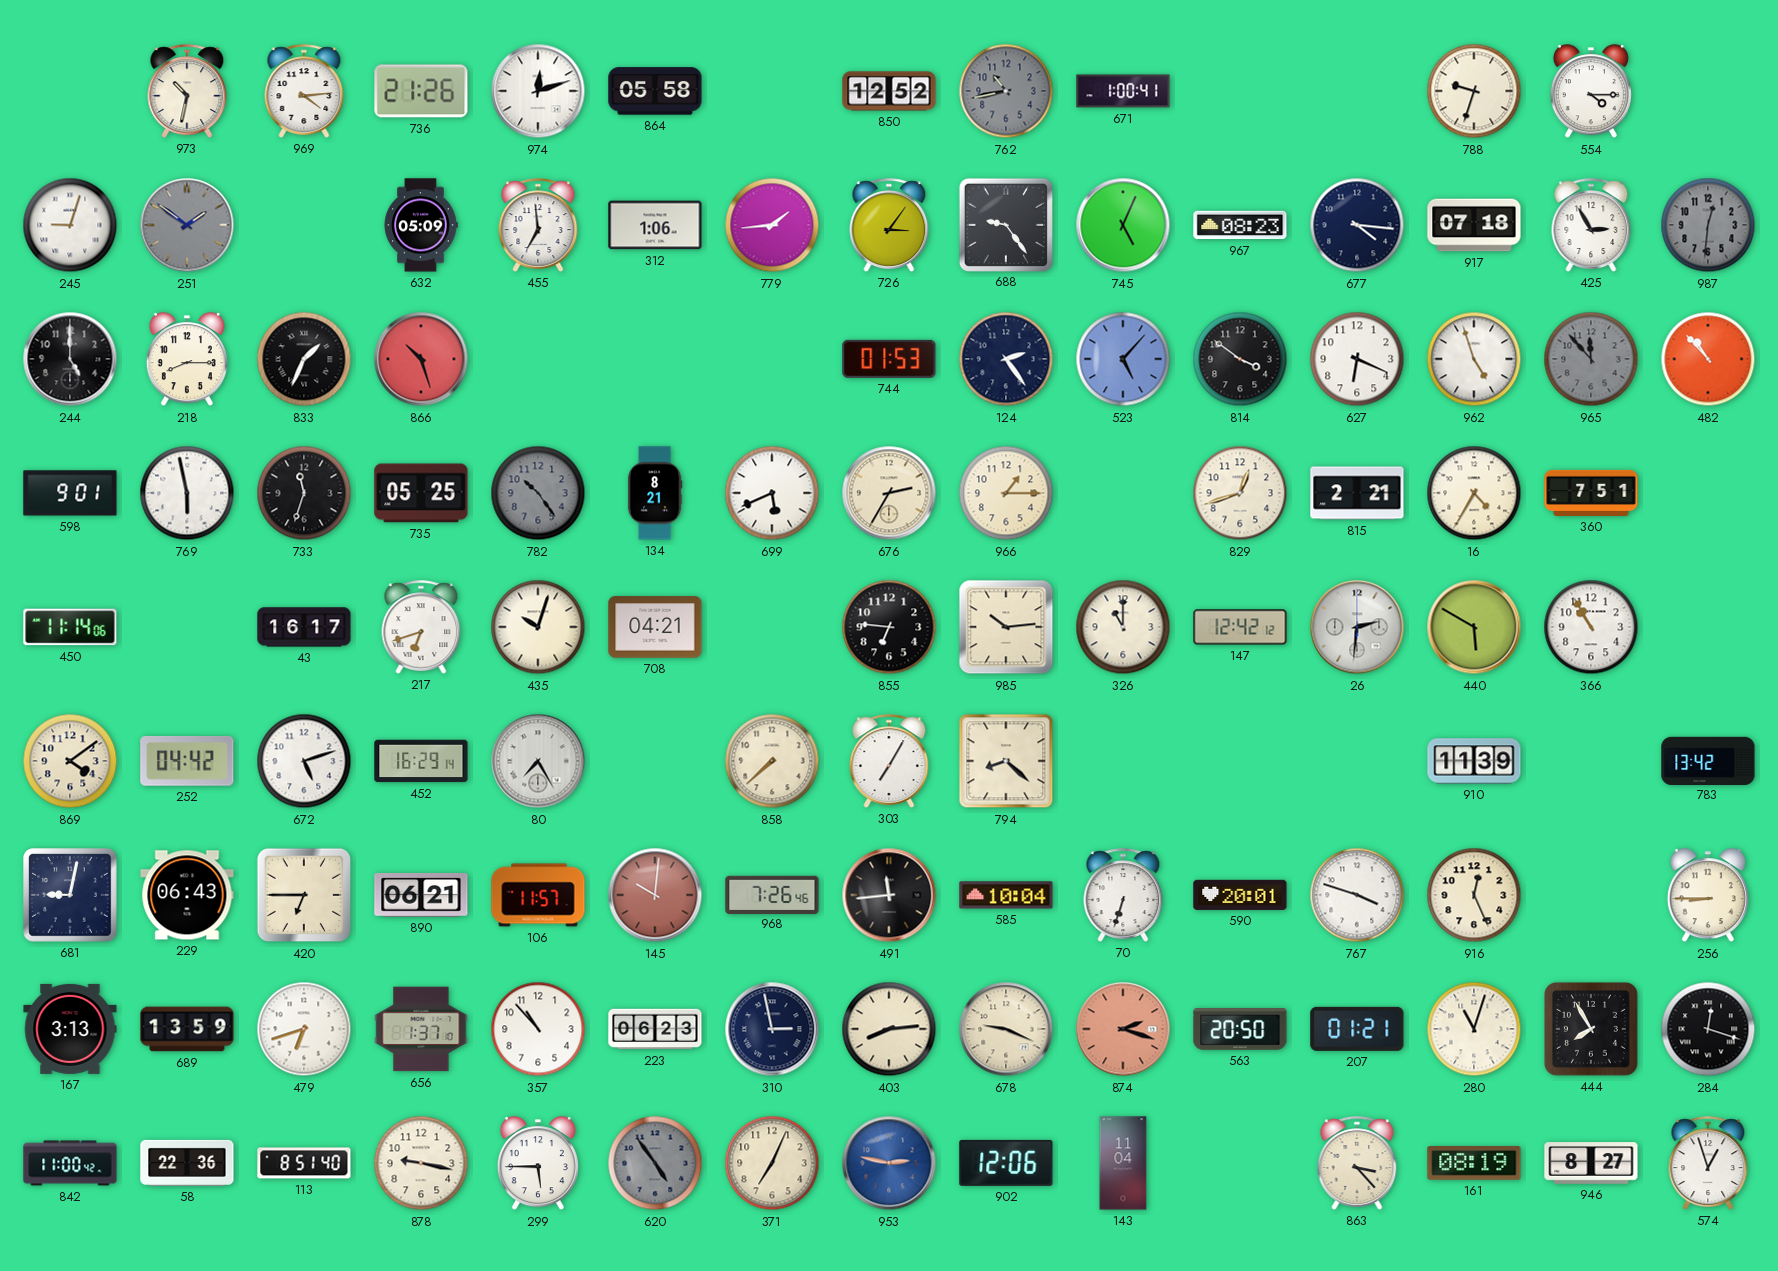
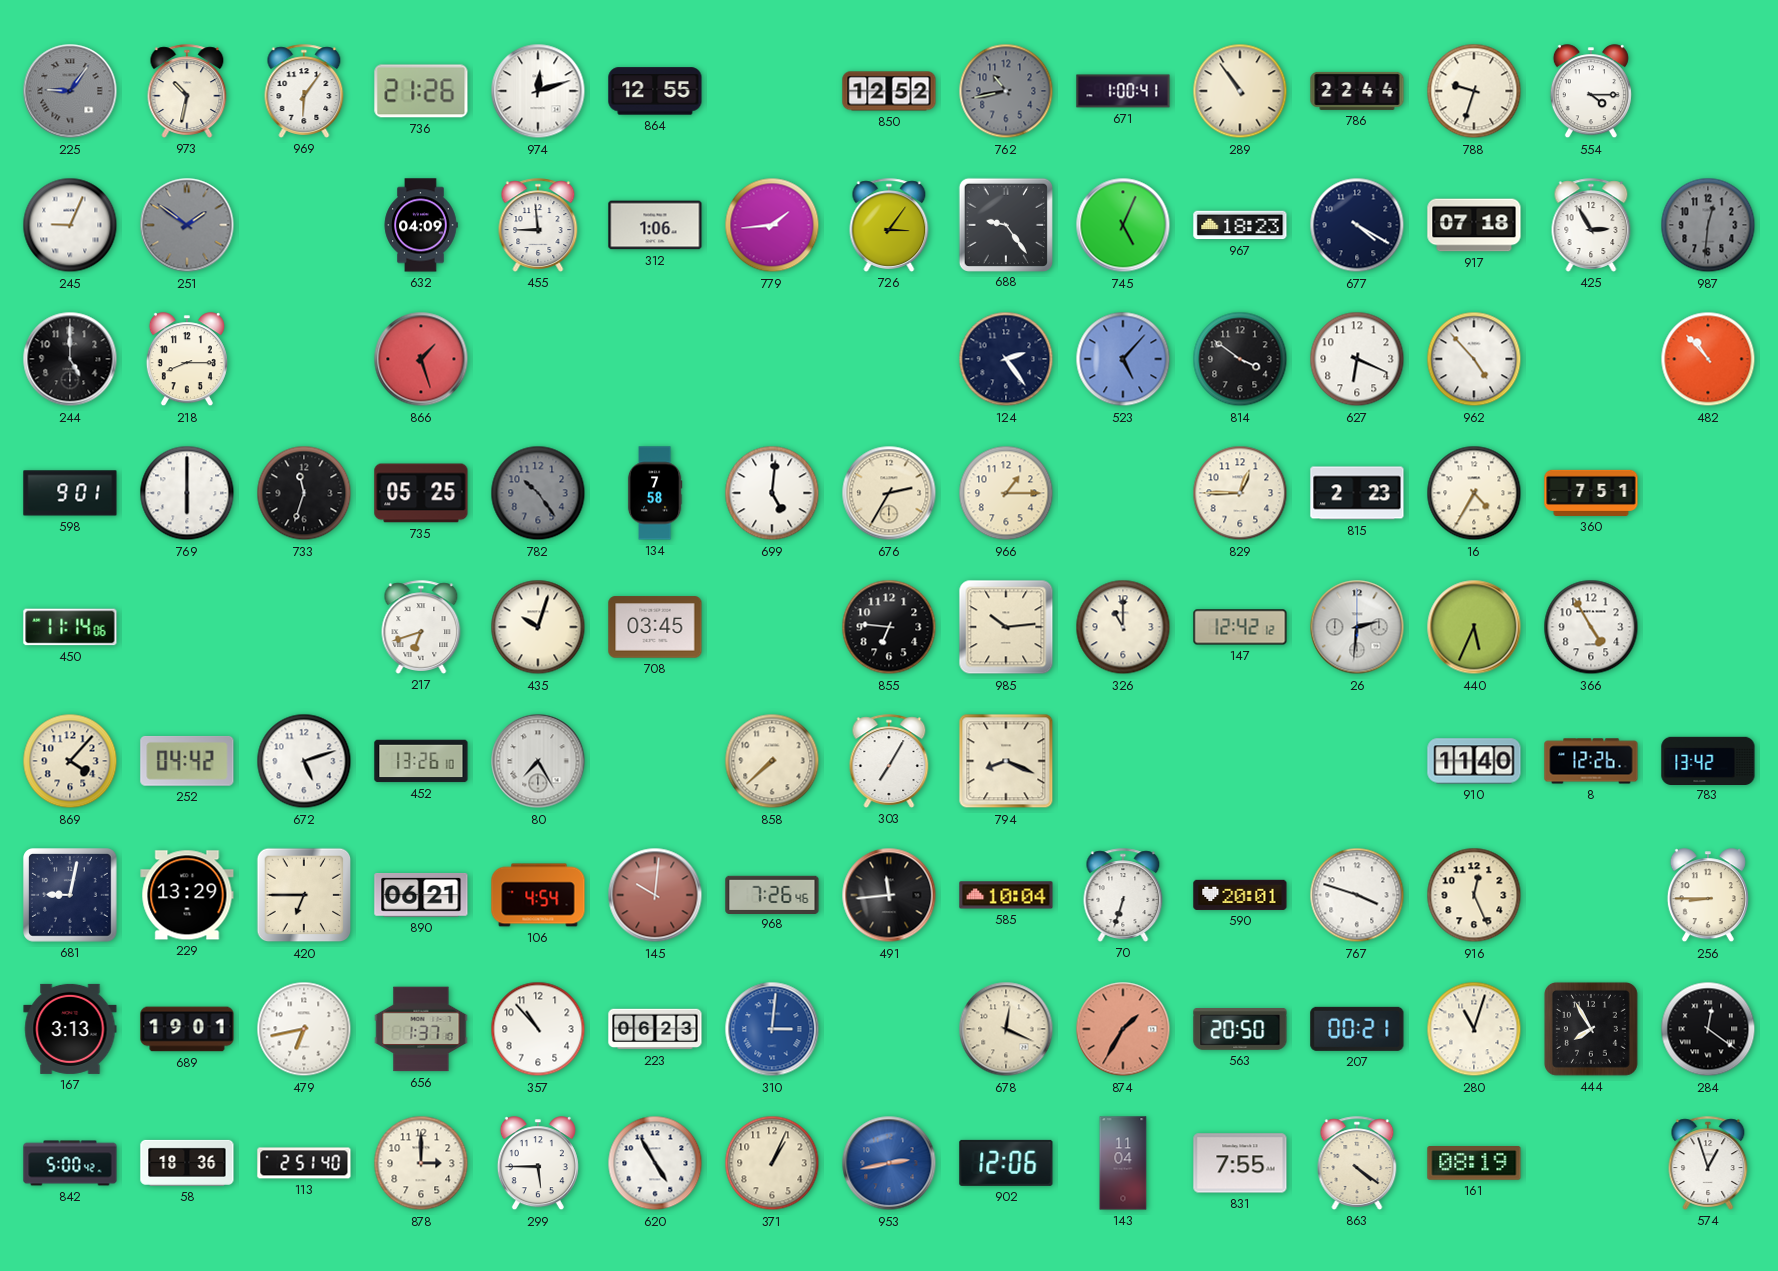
225: none -> 9:06 (70, 91)
969: 4:14 -> 6:06 (304, 91)
864: 05:58 -> 12:55 (655, 91)
289: none -> 10:54 (1240, 91)
786: none -> 22:44 (1357, 91)
245: 9:03 -> 9:04 (70, 225)
632: 05:09 -> 04:09 (421, 225)
455: 6:59 -> 8:59 (538, 225)
967: 08:23 -> 18:23 (1240, 225)
677: 4:16 -> 4:20 (1357, 225)
833: 1:34 -> none (304, 359)
866: 10:27 -> 1:27 (421, 359)
744: 01:53 -> none (889, 359)
962: 4:57 -> 4:53 (1474, 359)
965: 11:53 -> none (1591, 359)
769: 5:58 -> 6:00 (187, 493)
134: 8:21 -> 7:58 (655, 493)
699: 5:41 -> 5:01 (772, 493)
829: 12:42 -> 12:45 (1240, 493)
815: 2:21 -> 2:23 (1357, 493)
43: 16:17 -> none (304, 627)
708: 04:21 -> 03:45 (655, 627)
440: 5:50 -> 5:34 (1474, 627)
366: 10:55 -> 4:55 (1591, 627)
869: 4:09 -> 4:07 (70, 761)
452: 16:29 -> 13:26 (421, 761)
794: 8:22 -> 8:19 (1006, 761)
910: 11:39 -> 11:40 (1474, 761)
8: none -> 12:26 (1591, 761)
229: 06:43 -> 13:29 (187, 895)
106: 11:57 -> 4:54 (538, 895)
689: 13:59 -> 19:01 (187, 1029)
479: 6:42 -> 6:43 (304, 1029)
310: 2:58 -> 3:01 (772, 1029)
310 dial: navy -> blue (772, 1029)
403: 8:14 -> none (889, 1029)
678: 9:19 -> 12:19 (1006, 1029)
874: 2:18 -> 1:35 (1123, 1029)
207: 01:21 -> 00:21 (1357, 1029)
284: 12:18 -> 12:21 (1708, 1029)
842: 11:00 -> 5:00 (70, 1163)
58: 22:36 -> 18:36 (187, 1163)
113: 8:51 -> 2:51 (304, 1163)
878: 9:17 -> 3:00 (421, 1163)
620: 4:54 -> 4:55 (655, 1163)
620 dial: grey -> white (655, 1163)
371: 7:04 -> 1:04 (772, 1163)
953: 2:47 -> 2:43 (889, 1163)
831: none -> 7:55 (1240, 1163)
863: 3:23 -> 4:21 (1357, 1163)
946: 8:27 -> none (1591, 1163)
